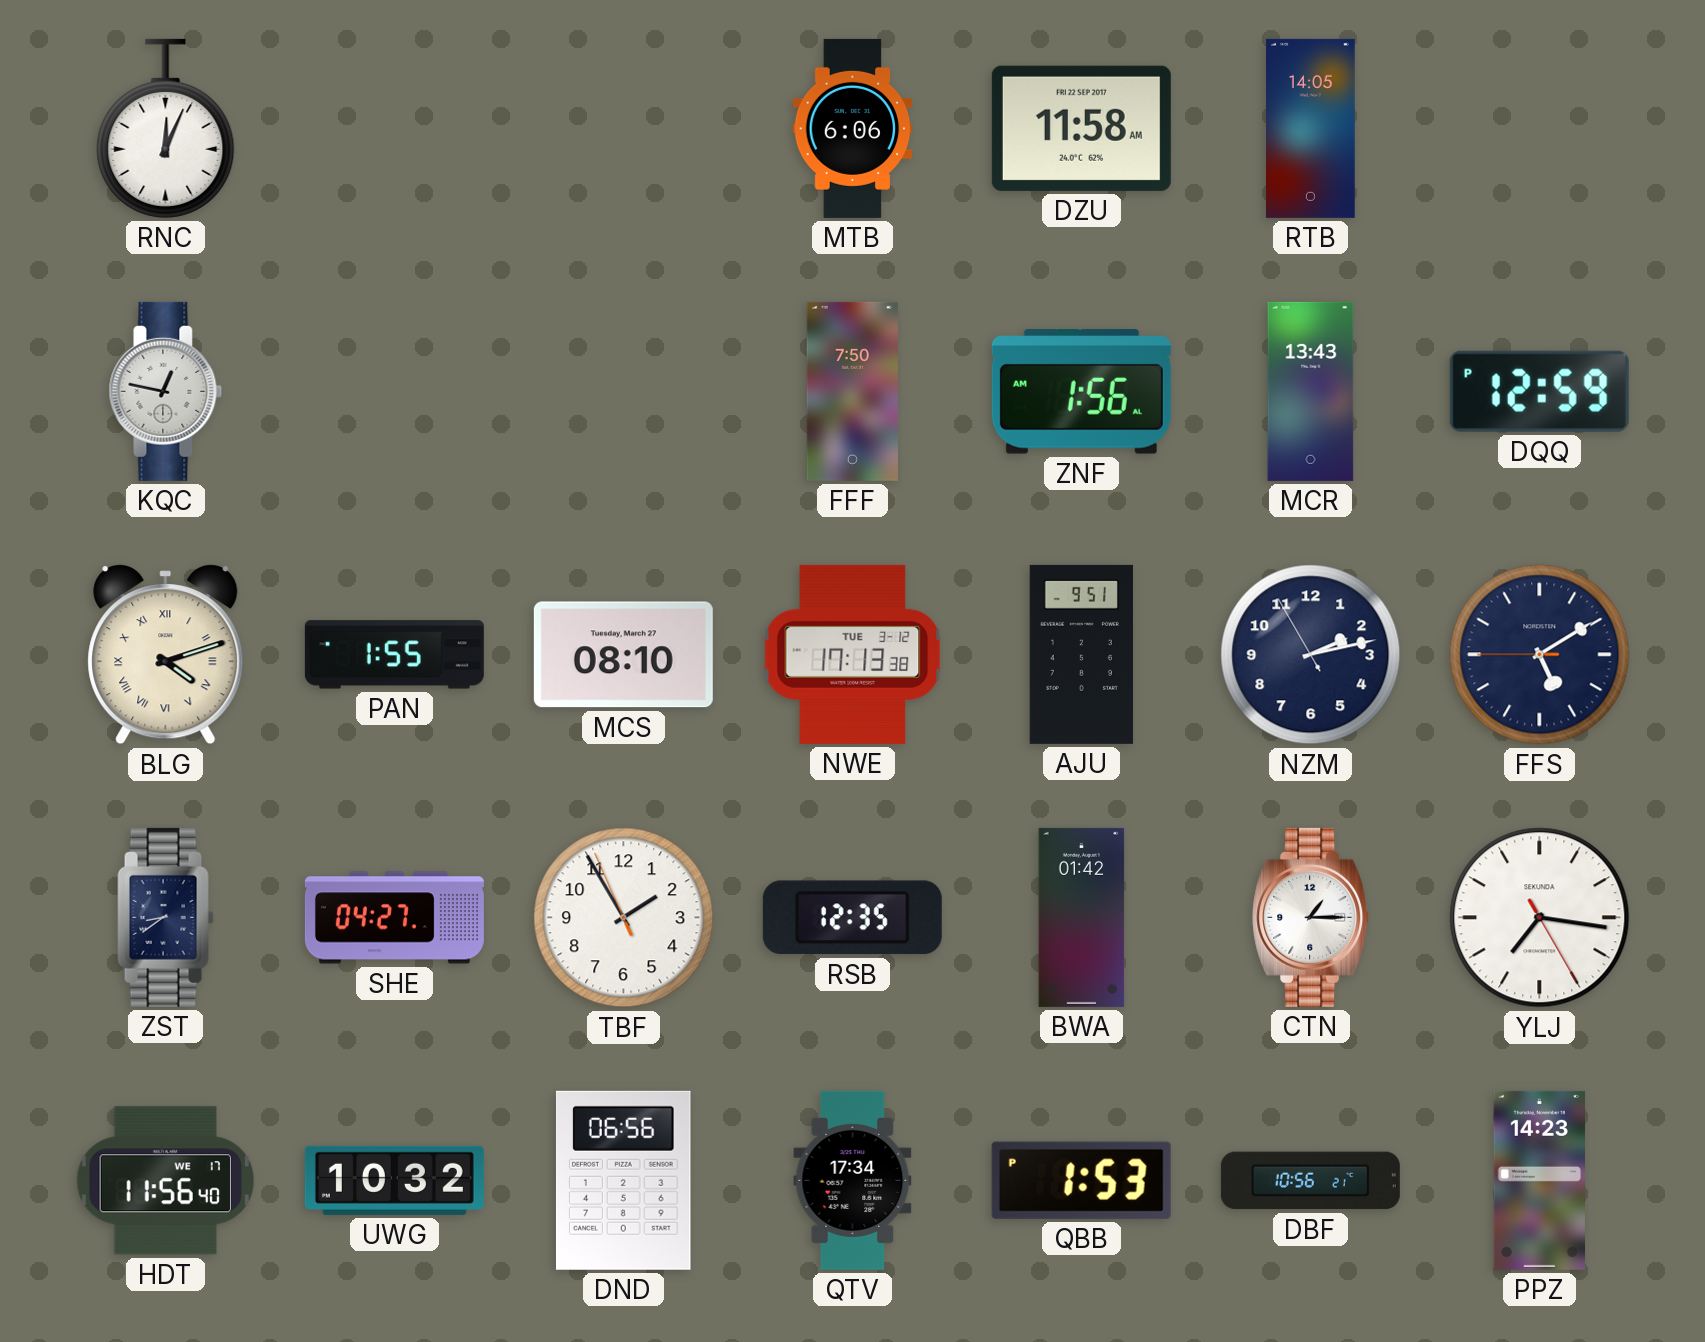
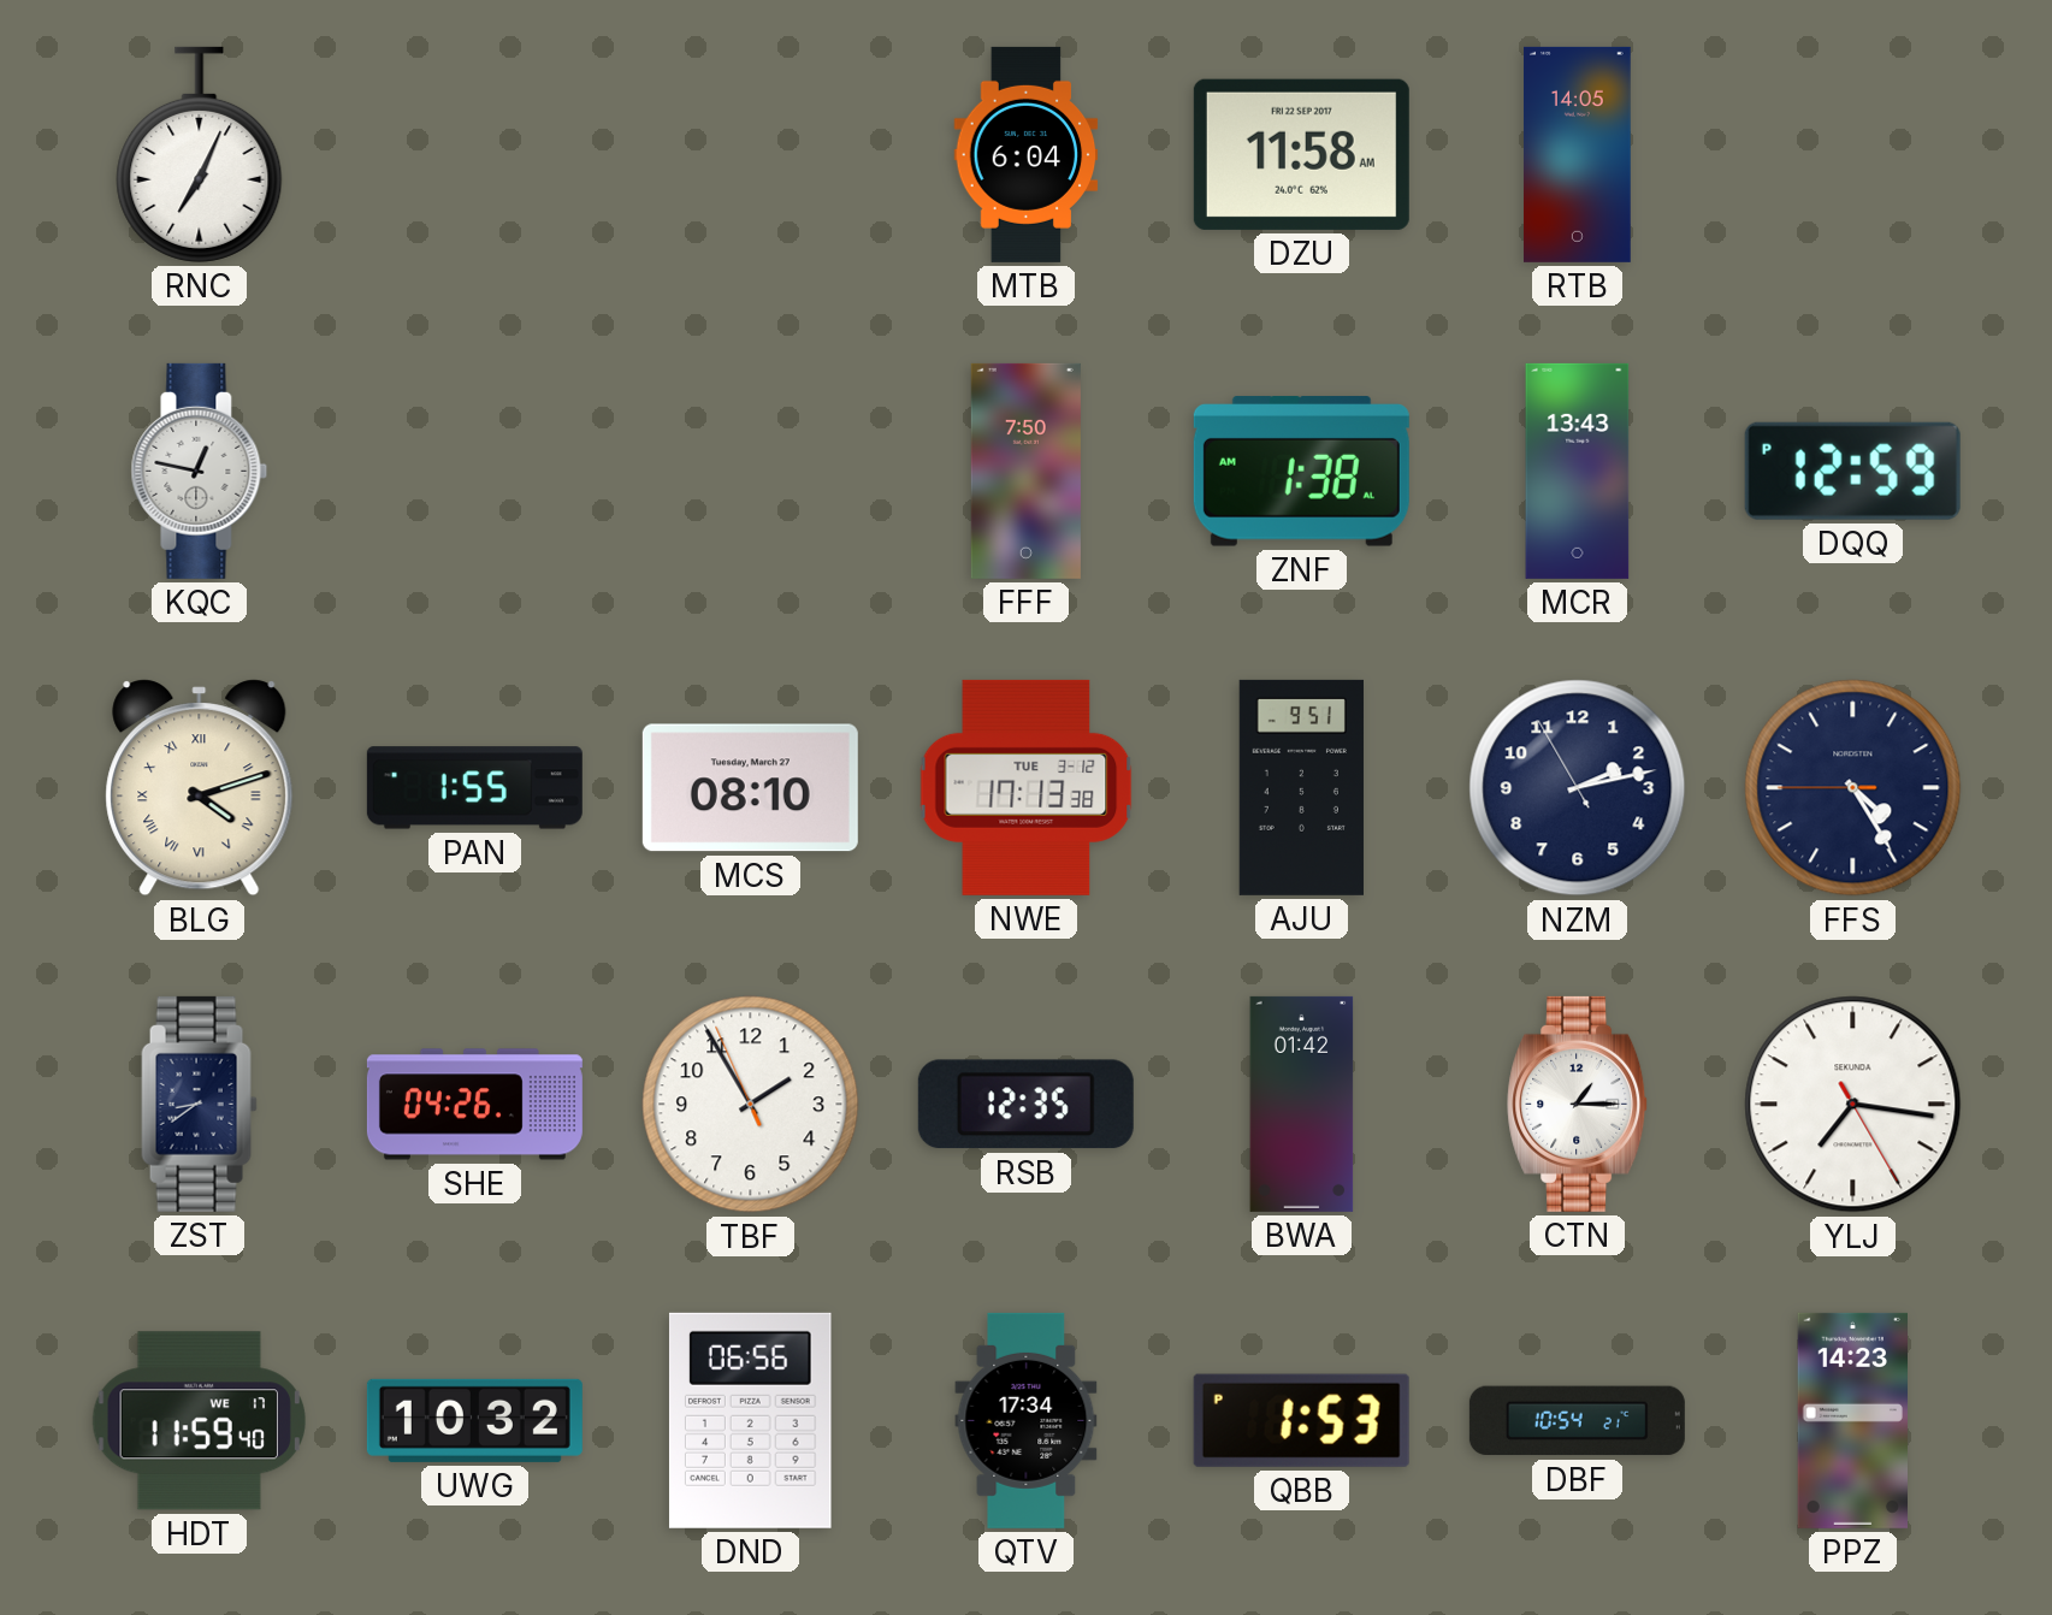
RNC: 12:04 -> 7:04 (200, 154)
MTB: 6:06 -> 6:04 (1027, 154)
ZNF: 1:56 -> 1:38 (1301, 472)
FFS: 5:09 -> 4:24 (1853, 788)
SHE: 04:27 -> 04:26 (474, 1105)
HDT: 11:56 -> 11:59 (199, 1421)
DBF: 10:56 -> 10:54 (1577, 1421)
